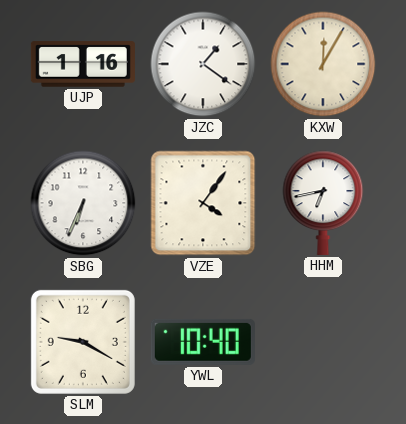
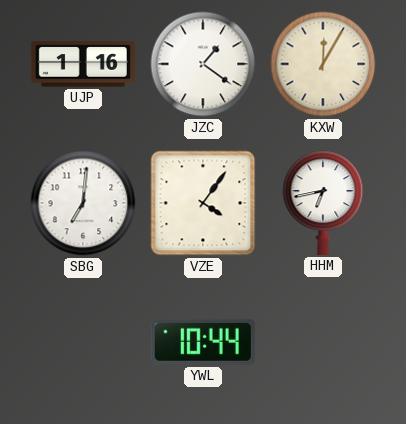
SBG: 6:34 -> 7:01 (83, 203)
SLM: 9:20 -> none (83, 342)
YWL: 10:40 -> 10:44 (203, 342)
